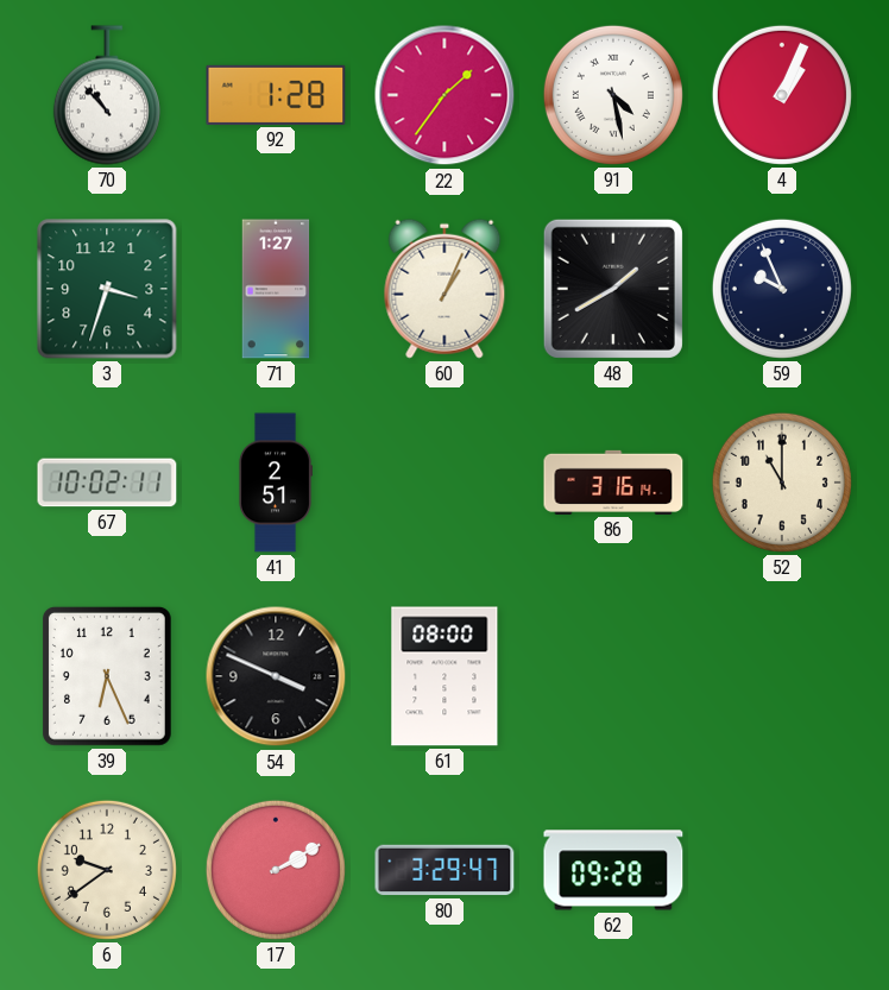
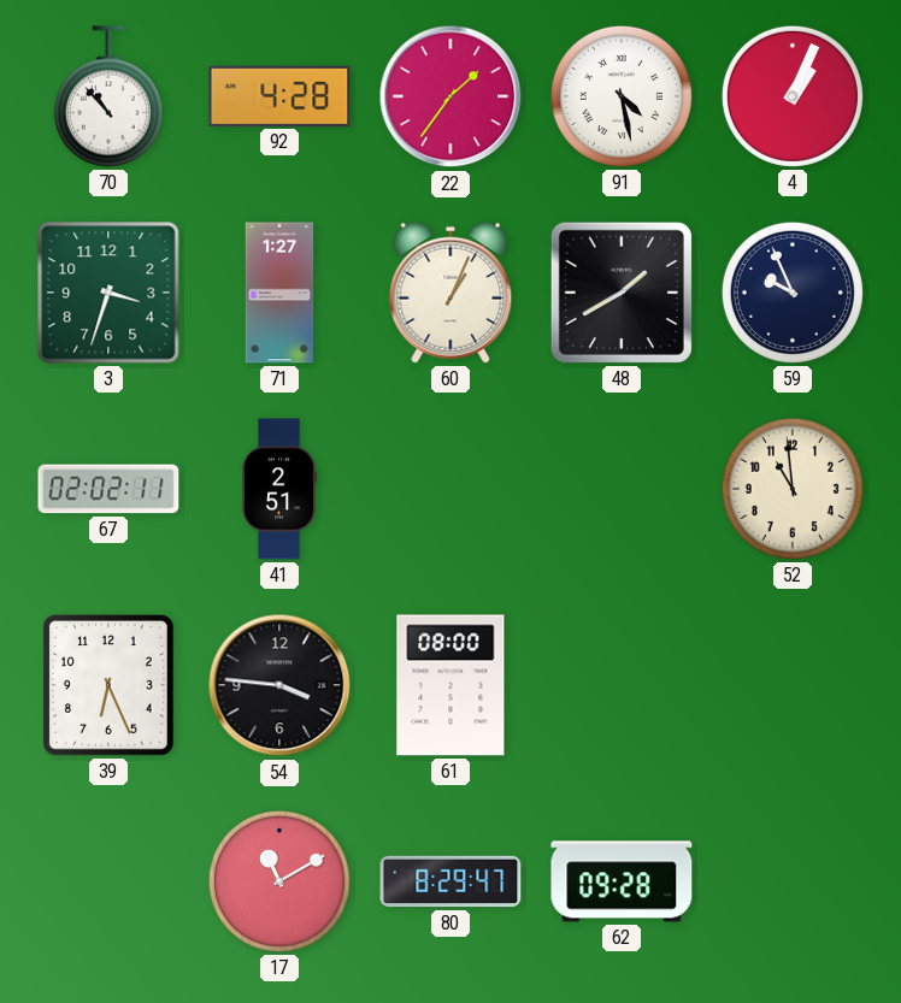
92: 1:28 -> 4:28 (279, 96)
67: 10:02 -> 02:02 (108, 489)
86: 3:16 -> none (613, 483)
52: 11:00 -> 10:59 (793, 489)
54: 3:49 -> 3:46 (279, 685)
6: 9:39 -> none (107, 870)
17: 2:10 -> 11:10 (279, 881)
80: 3:29 -> 8:29 (450, 881)
